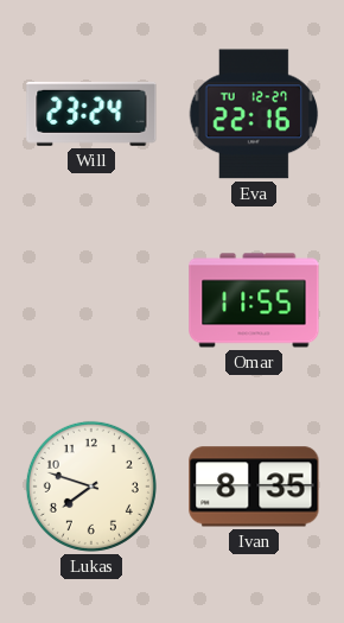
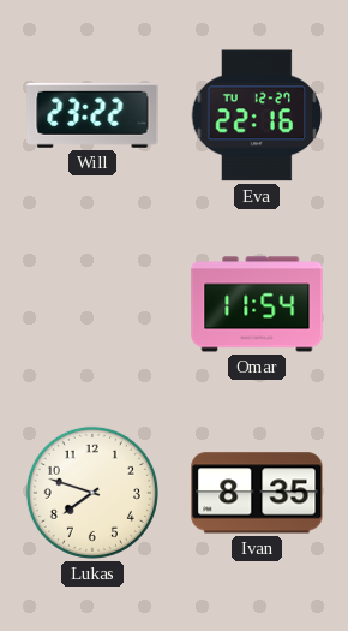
Will: 23:24 -> 23:22 (92, 115)
Omar: 11:55 -> 11:54 (257, 304)
